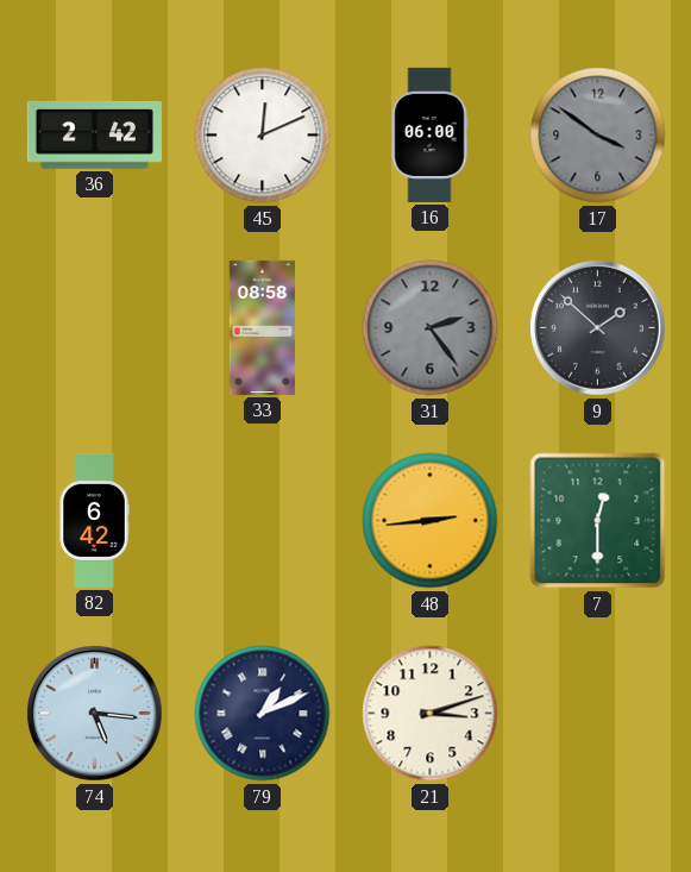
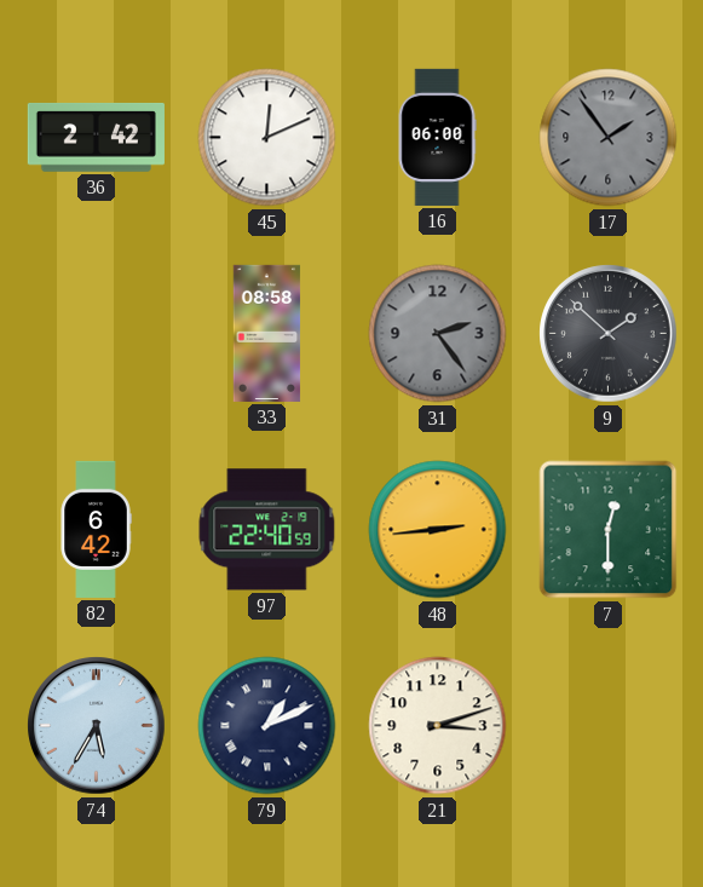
17: 3:51 -> 1:54 (609, 138)
97: none -> 22:40 (267, 530)
74: 5:16 -> 5:35 (97, 726)
